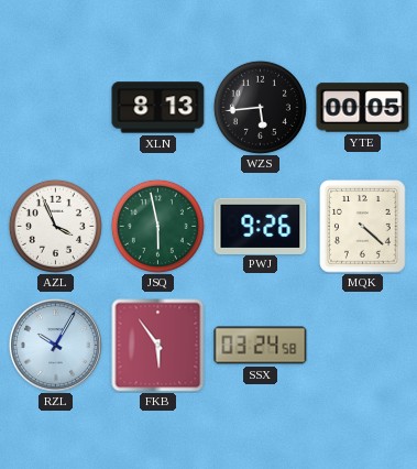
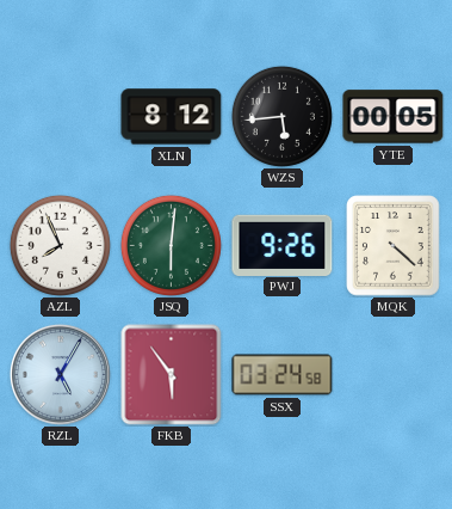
XLN: 8:13 -> 8:12 (172, 117)
AZL: 3:56 -> 7:56 (60, 245)
JSQ: 5:58 -> 6:01 (171, 245)
RZL: 10:05 -> 5:05 (60, 374)
